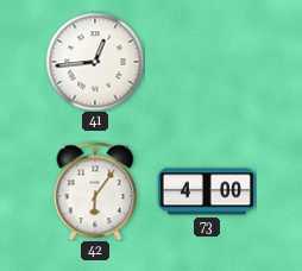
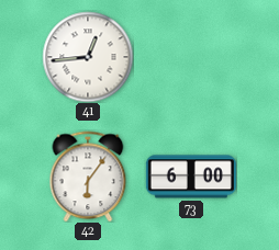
73: 4:00 -> 6:00 (191, 177)
